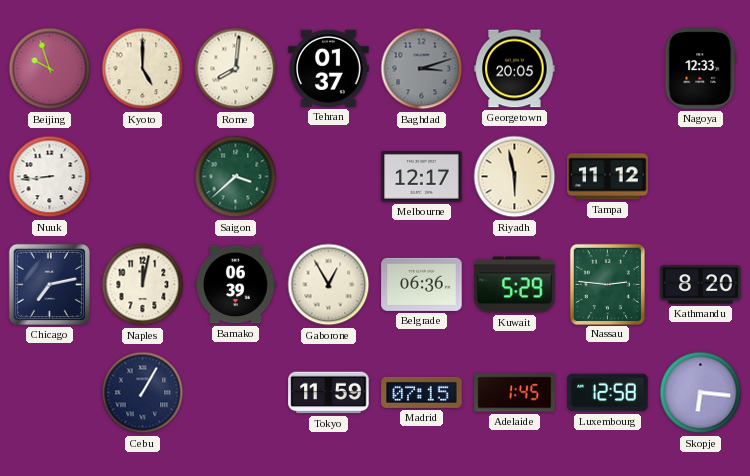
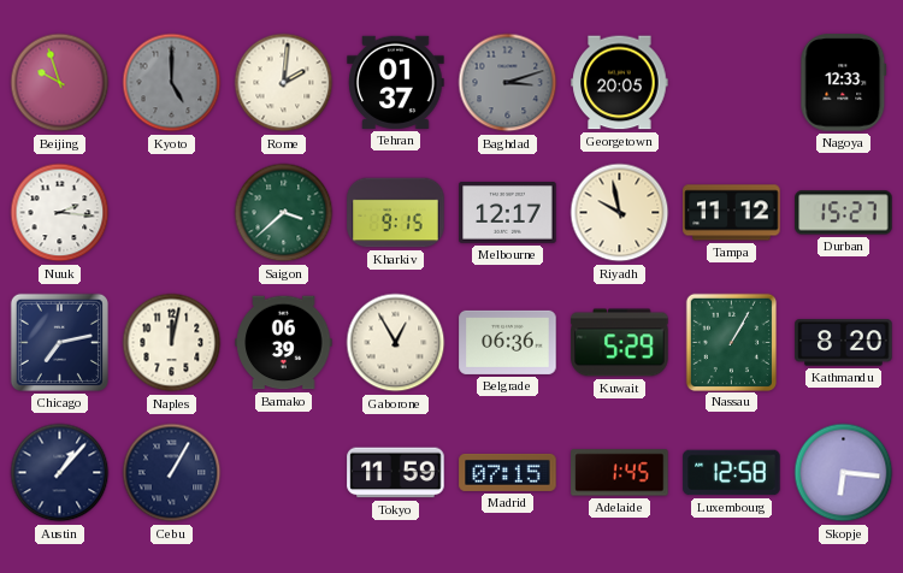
Kyoto dial: cream -> grey (172, 83)
Rome: 8:01 -> 2:01 (284, 83)
Nuuk: 8:44 -> 2:16 (60, 213)
Kharkiv: none -> 9:15 (396, 213)
Riyadh: 5:58 -> 9:58 (620, 213)
Durban: none -> 15:27 (844, 213)
Nassau: 2:46 -> 1:05 (731, 342)
Austin: none -> 1:07 (60, 473)
